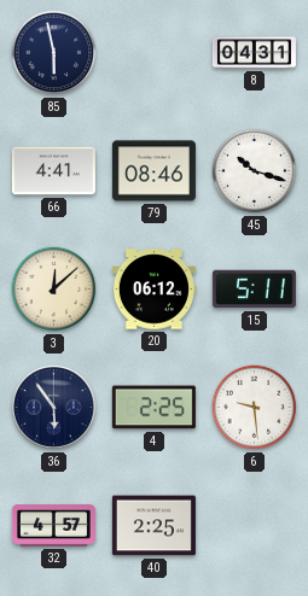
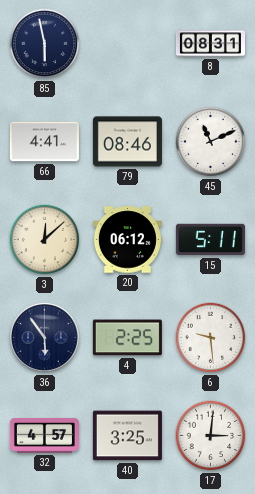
8: 04:31 -> 08:31 (210, 44)
45: 10:18 -> 11:11 (211, 142)
40: 2:25 -> 3:25 (127, 436)
17: none -> 3:01 (211, 436)
